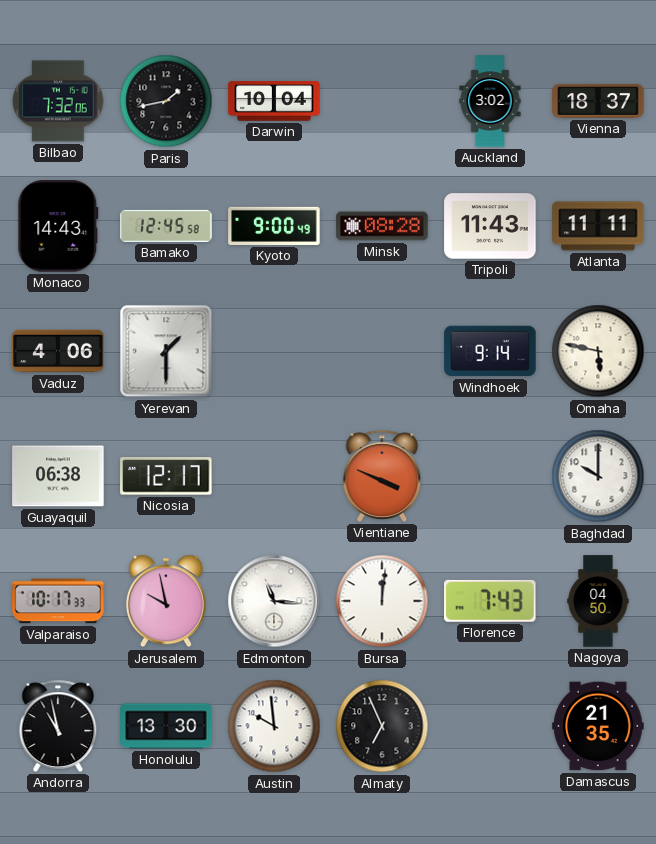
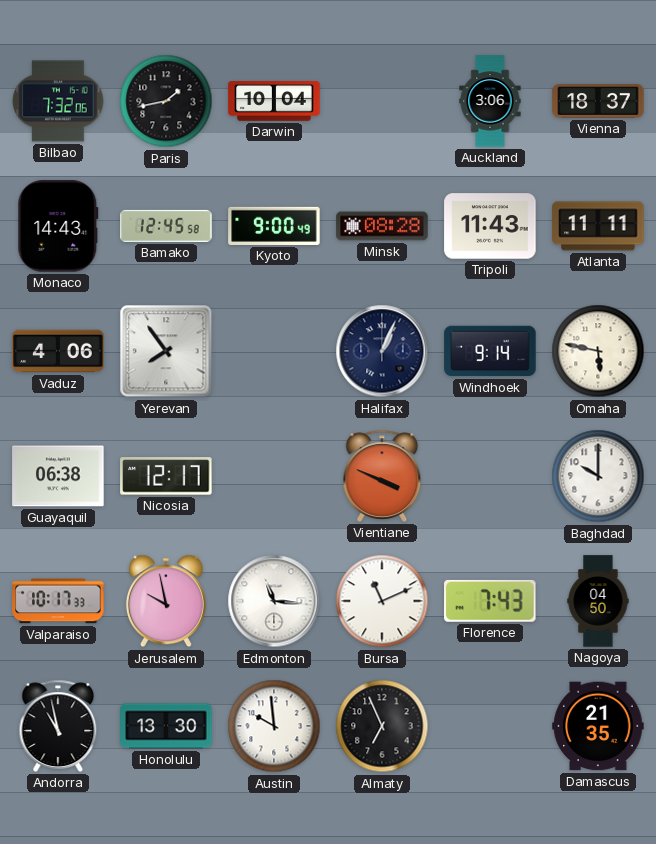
Auckland: 3:02 -> 3:06 (490, 101)
Yerevan: 1:30 -> 7:54 (166, 351)
Halifax: none -> 1:04 (382, 351)
Bursa: 12:01 -> 11:11 (382, 601)
